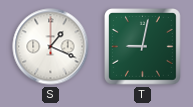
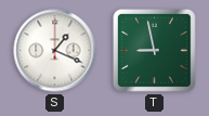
T: 9:02 -> 8:58 (155, 51)
